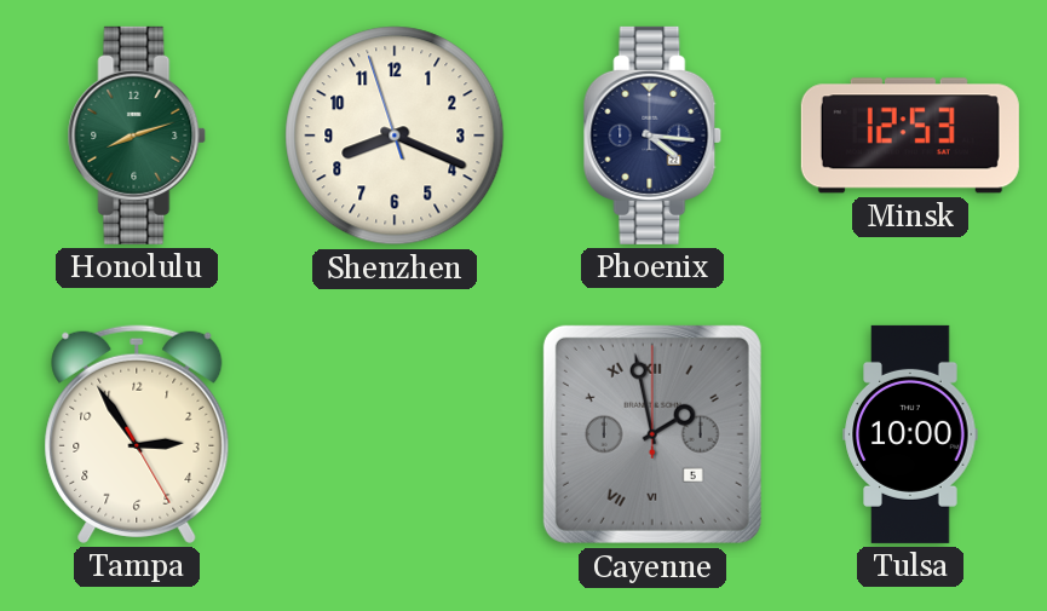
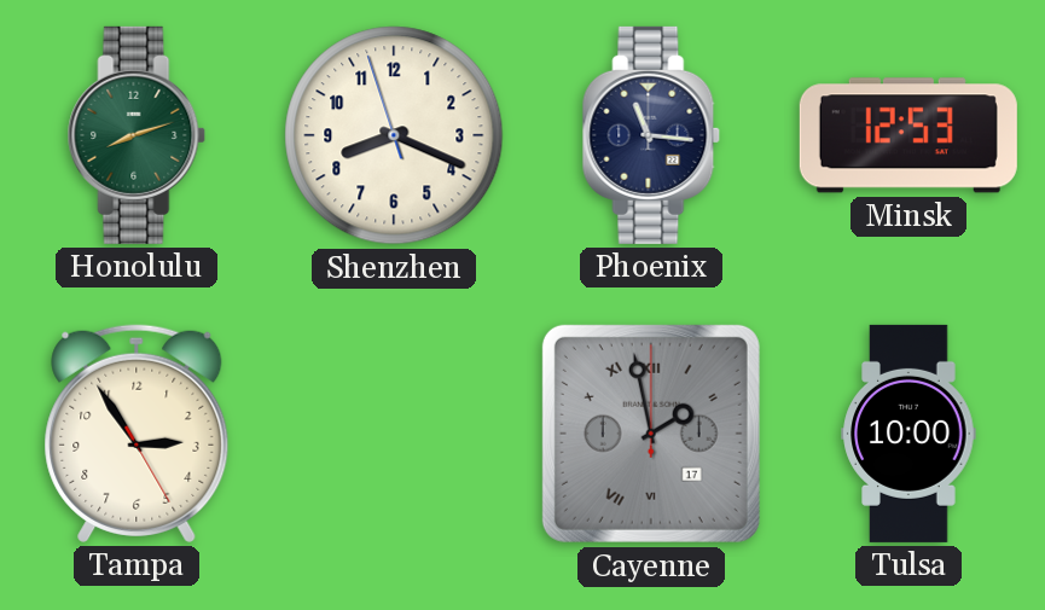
Phoenix: 4:16 -> 11:16 (651, 135)
Cayenne date: 5 -> 17 (651, 434)
